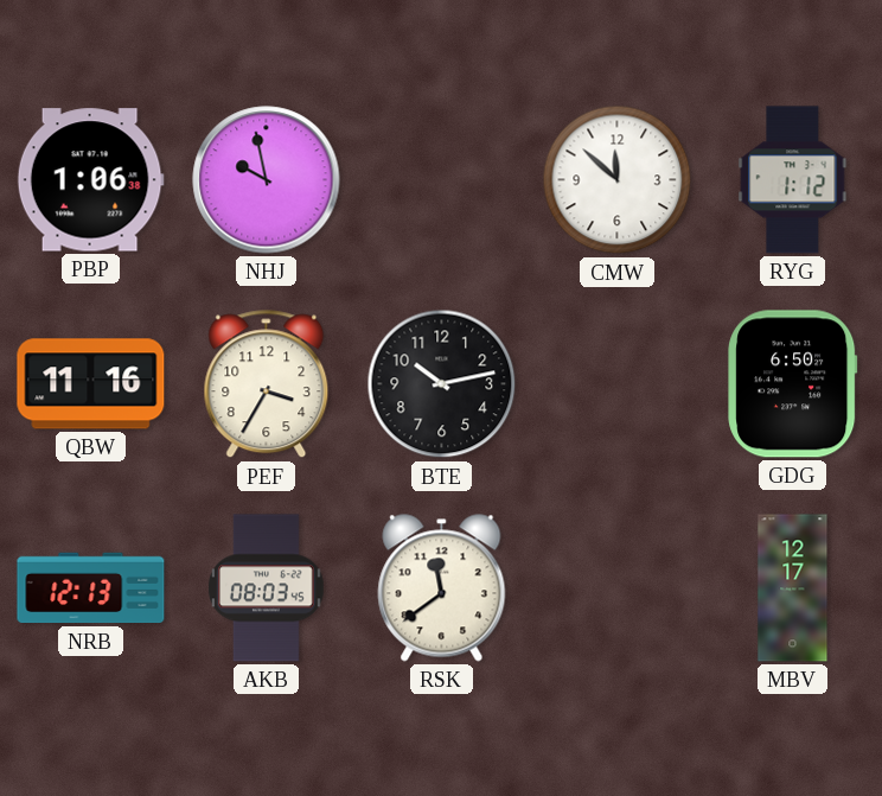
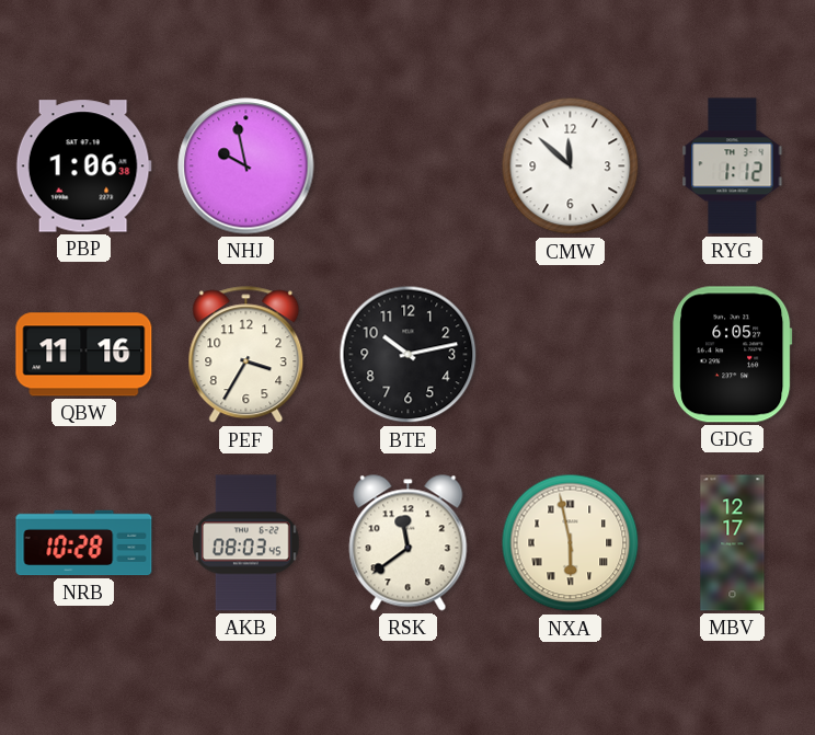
GDG: 6:50 -> 6:05 (733, 355)
NRB: 12:13 -> 10:28 (84, 543)
NXA: none -> 5:58 (571, 543)
